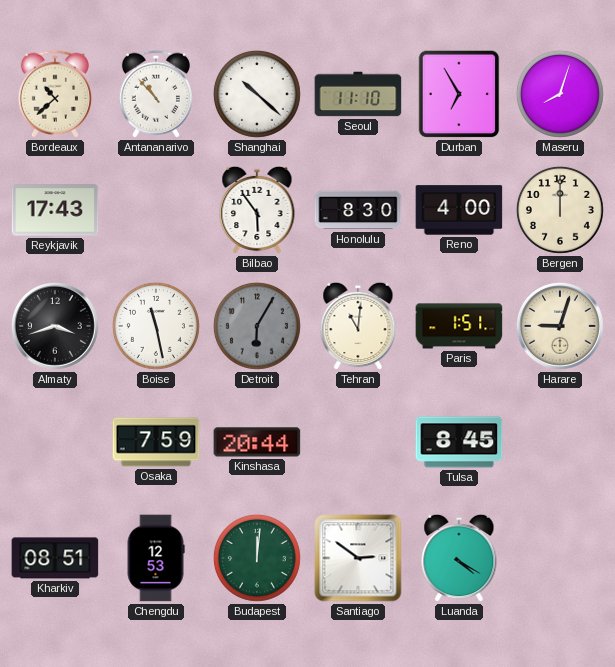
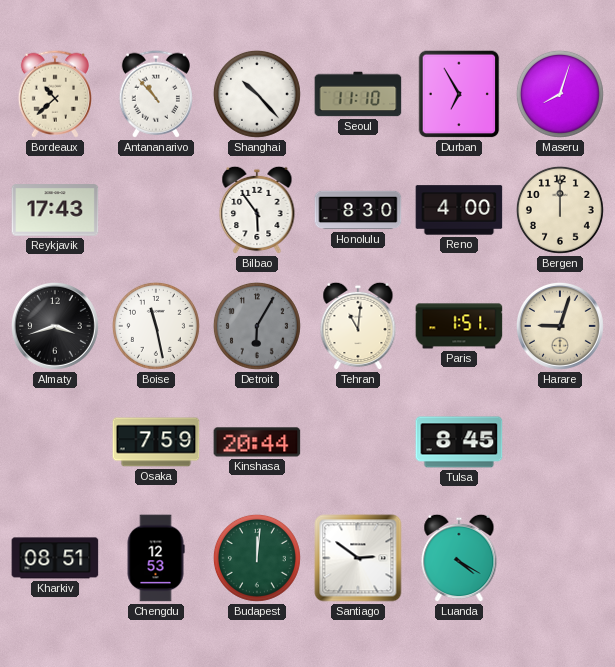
Shanghai: 10:22 -> 10:23 (257, 94)
